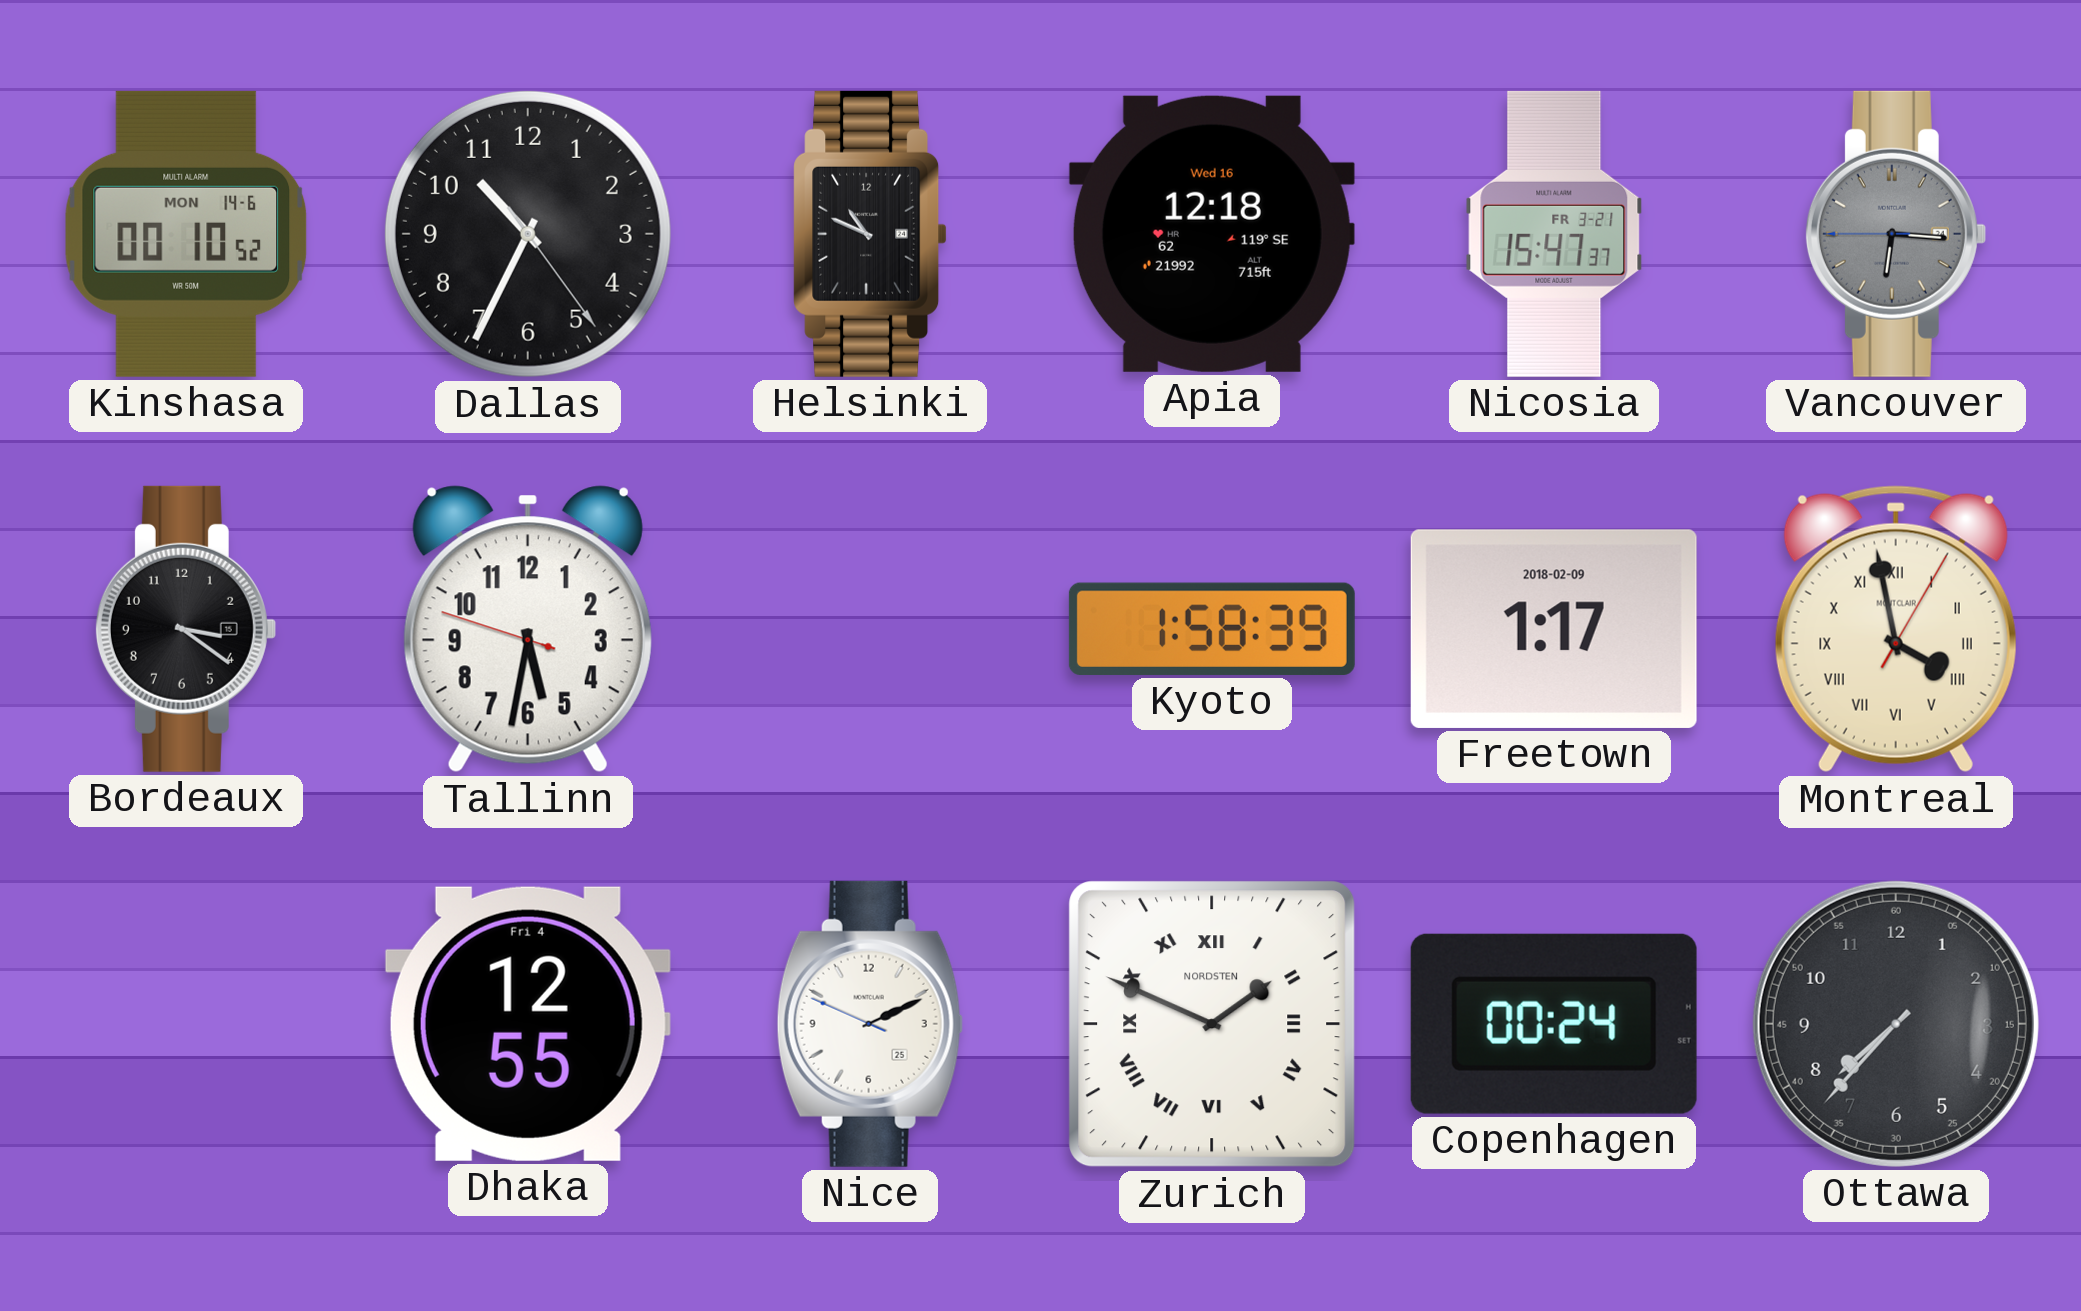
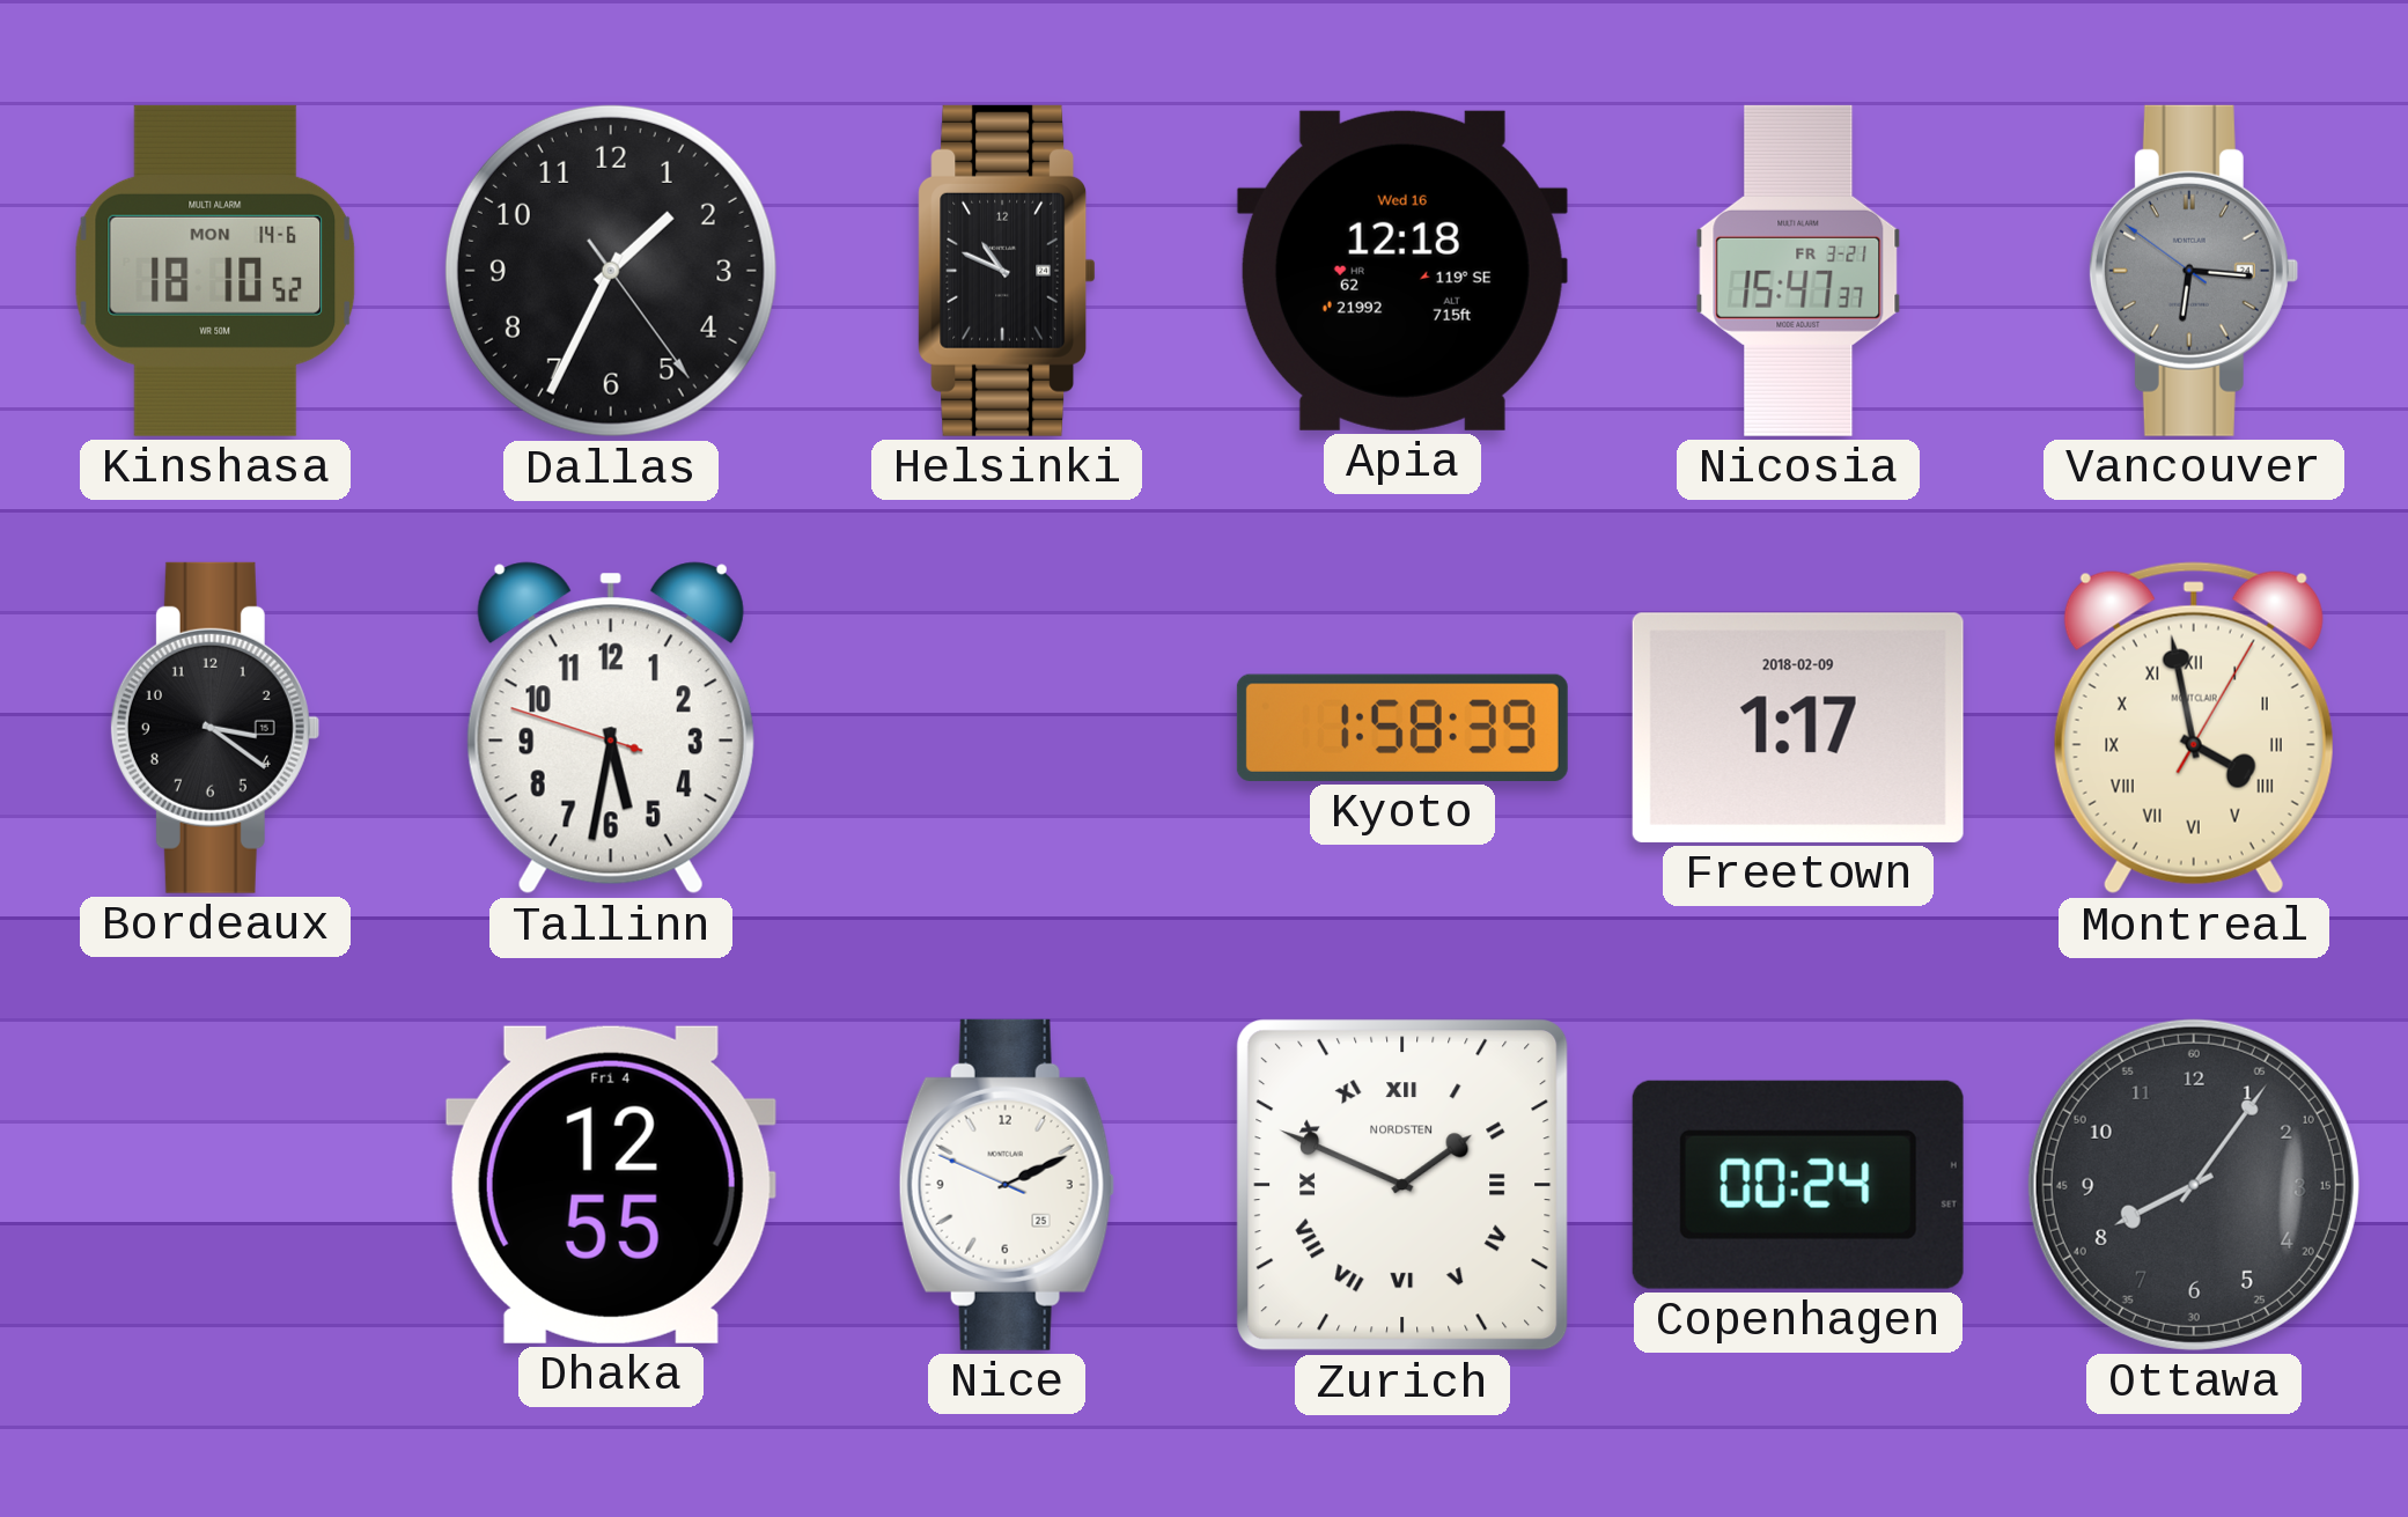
Kinshasa: 00:10 -> 18:10 (215, 271)
Dallas: 10:34 -> 1:34 (611, 271)
Vancouver: 6:15:45 -> 6:15:51 (2193, 271)
Ottawa: 7:37 -> 8:06 (2194, 1185)
